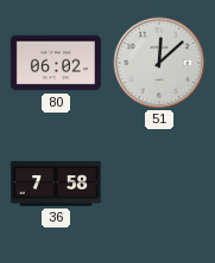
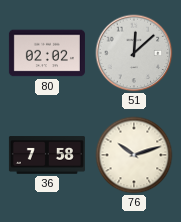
80: 06:02 -> 02:02 (47, 53)
76: none -> 10:12 (134, 155)
